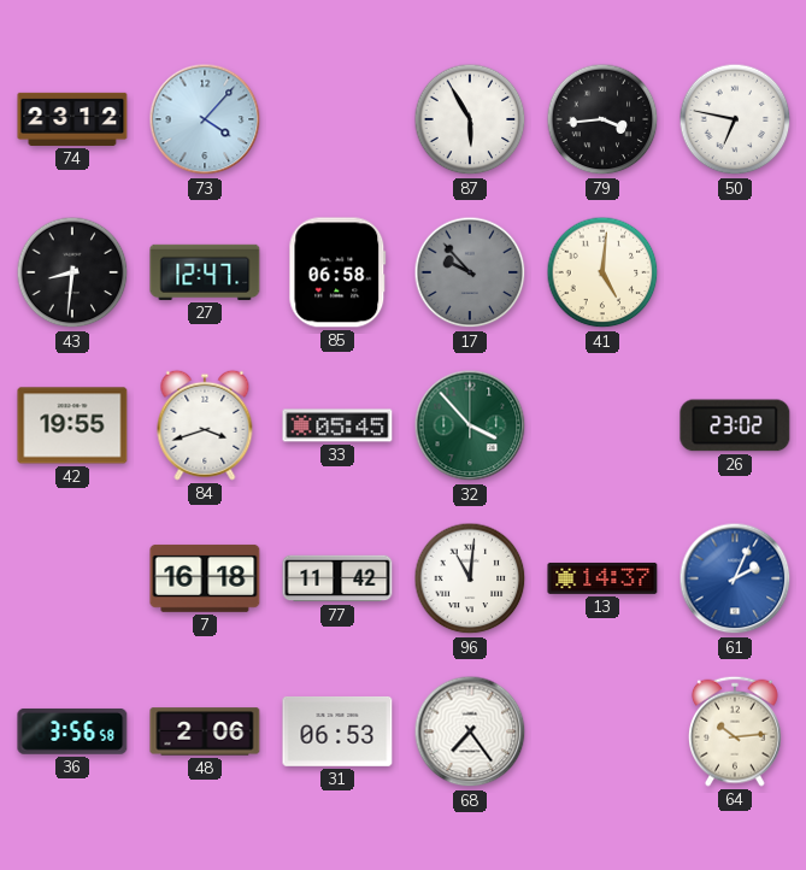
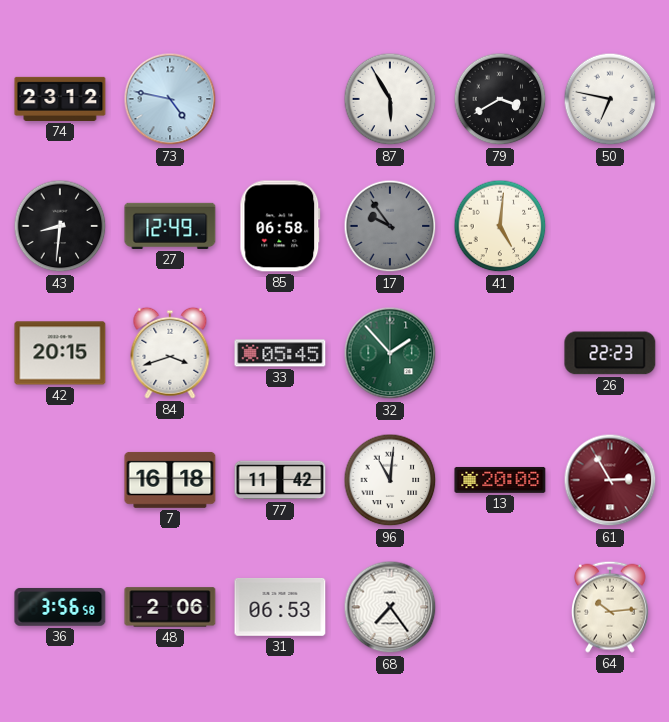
73: 4:07 -> 4:47 (170, 99)
79: 3:44 -> 3:40 (500, 99)
27: 12:47 -> 12:49 (170, 226)
17: 9:53 -> 9:54 (390, 226)
42: 19:55 -> 20:15 (60, 353)
32: 3:53 -> 1:53 (390, 353)
26: 23:02 -> 22:23 (610, 353)
13: 14:37 -> 20:08 (500, 480)
61: 2:04 -> 2:55 (610, 480)
61 dial: blue -> burgundy (610, 480)
